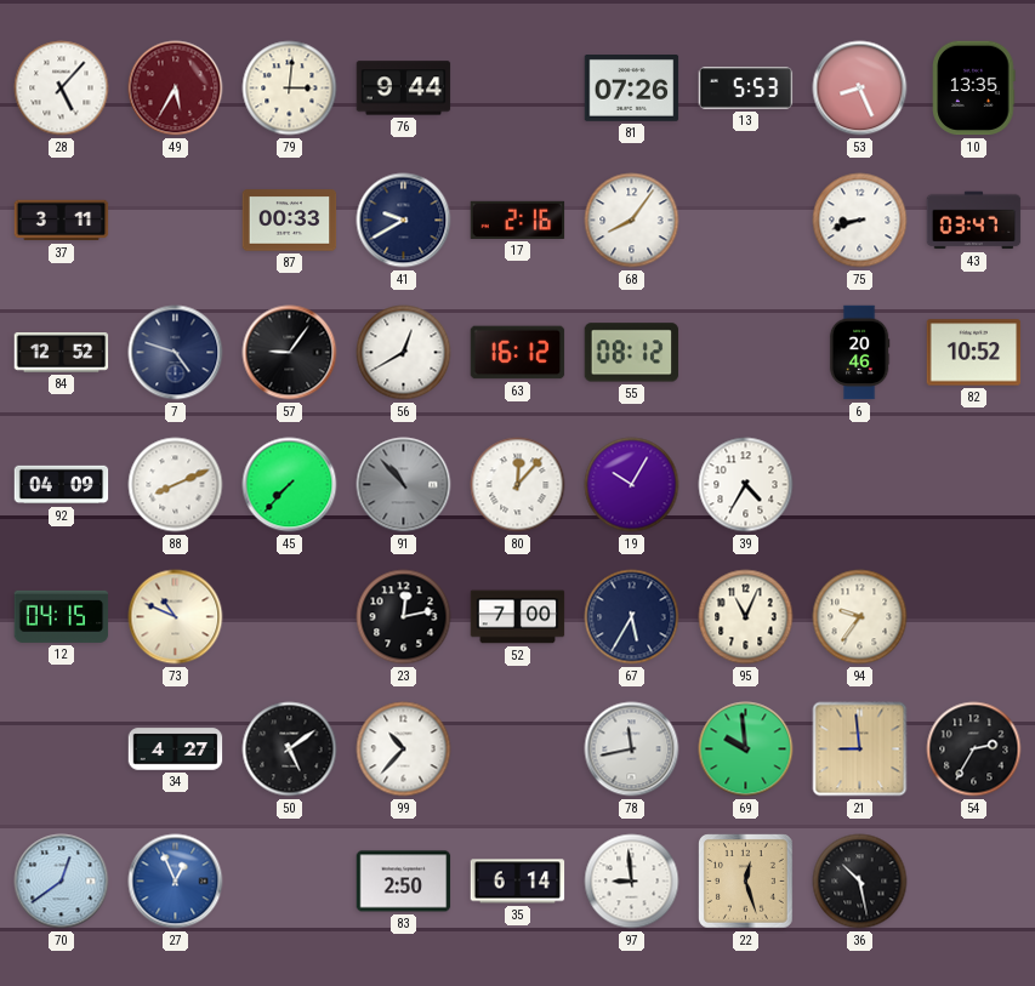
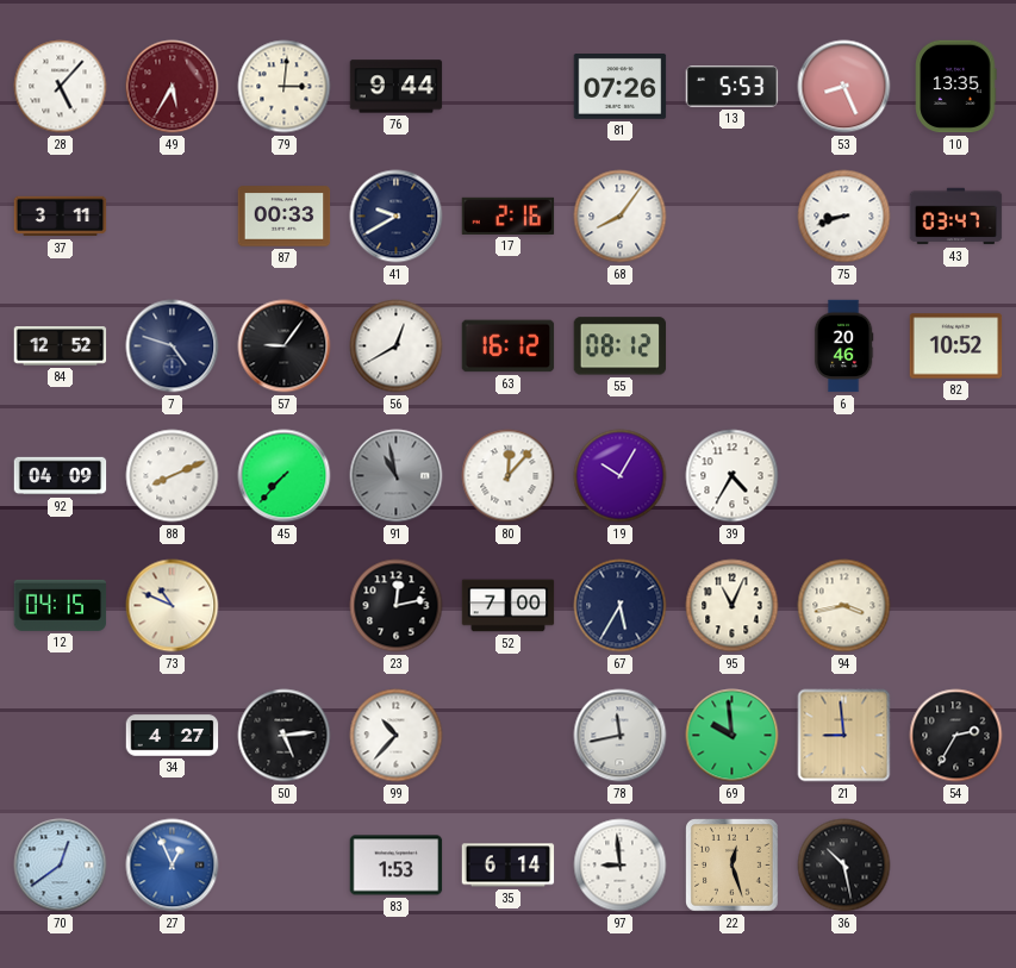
91: 10:53 -> 10:58 (397, 476)
94: 9:36 -> 3:43 (844, 606)
50: 5:09 -> 5:14 (285, 736)
83: 2:50 -> 1:53 (397, 866)
